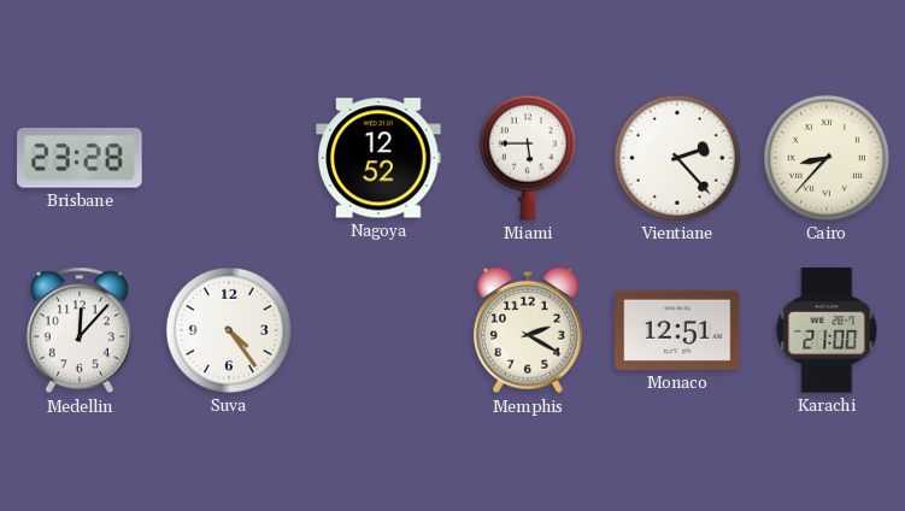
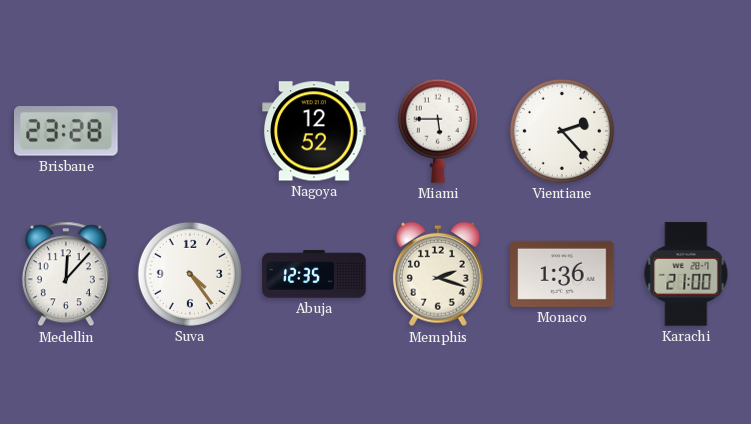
Cairo: 8:37 -> none (827, 158)
Abuja: none -> 12:35 (314, 274)
Memphis: 2:20 -> 2:18 (438, 274)
Monaco: 12:51 -> 1:36 (562, 274)
